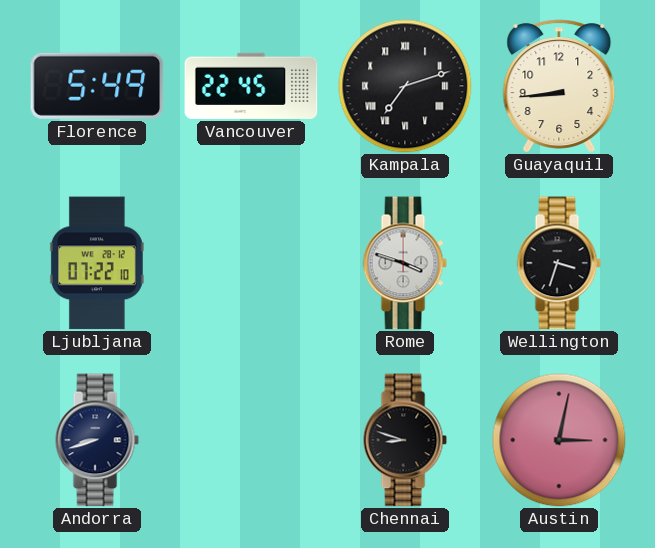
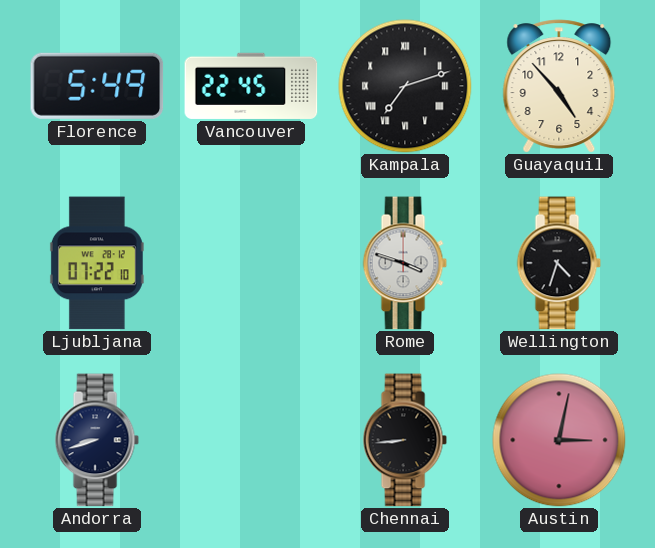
Guayaquil: 8:44 -> 4:53 (559, 86)
Wellington: 3:33 -> 4:33 (559, 263)
Chennai: 8:48 -> 8:44 (405, 440)
